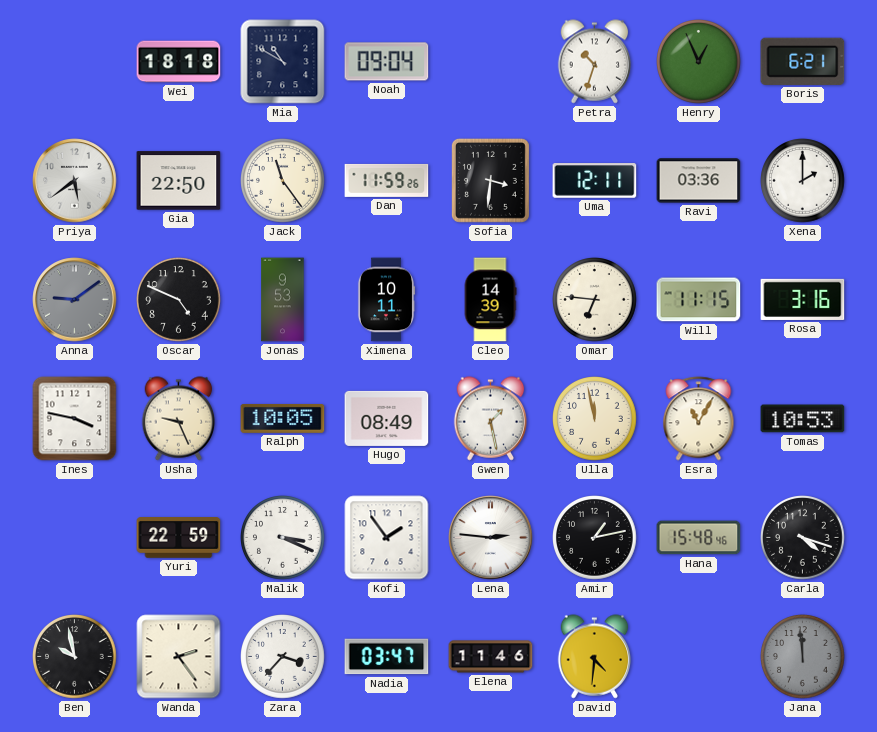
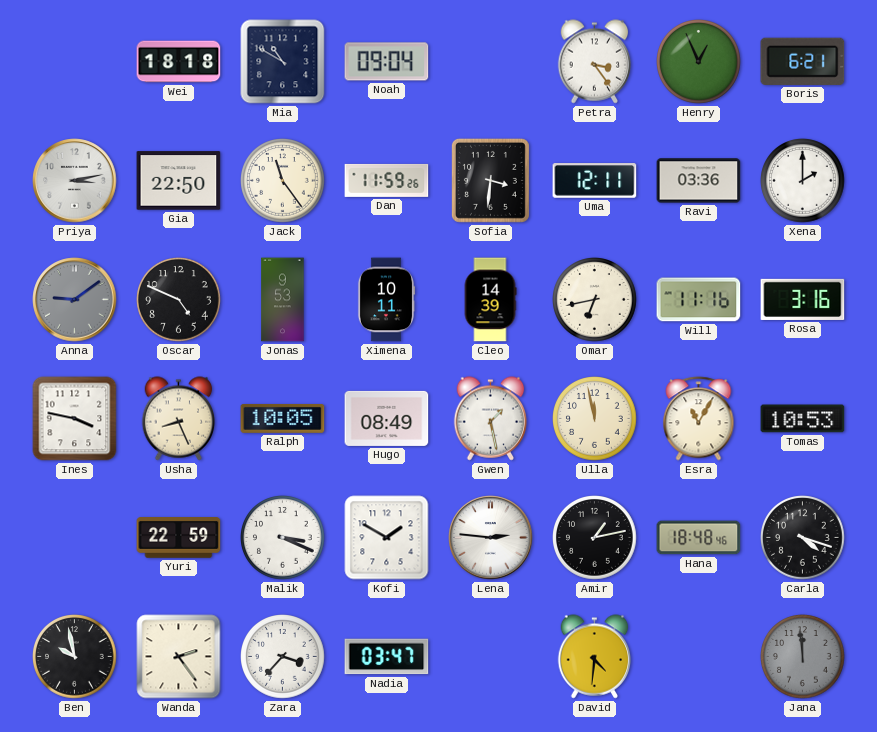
Petra: 10:33 -> 3:24 (595, 62)
Priya: 5:39 -> 3:13 (75, 181)
Omar: 6:46 -> 6:43 (595, 300)
Will: 11:15 -> 11:16 (699, 300)
Usha: 9:26 -> 8:26 (179, 419)
Kofi: 1:54 -> 1:50 (387, 538)
Hana: 15:48 -> 18:48 (699, 538)
Elena: 11:46 -> none (491, 657)
